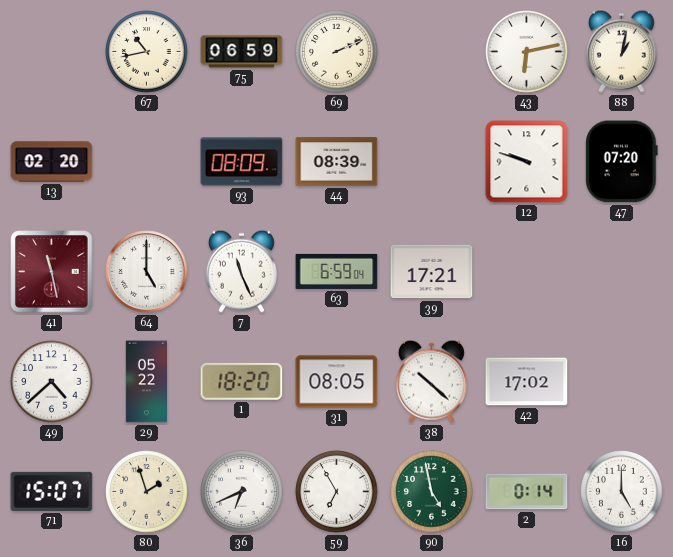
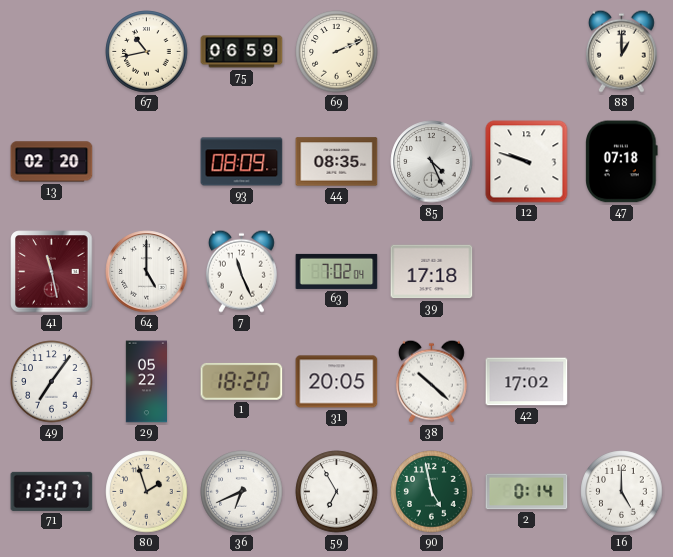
43: 6:13 -> none (527, 52)
88: 1:02 -> 1:00 (621, 51)
44: 08:39 -> 08:35 (337, 162)
85: none -> 4:26 (432, 162)
47: 07:20 -> 07:18 (622, 162)
63: 6:59 -> 7:02 (337, 271)
39: 17:21 -> 17:18 (432, 272)
49: 4:38 -> 7:06 (52, 382)
31: 08:05 -> 20:05 (337, 382)
71: 15:07 -> 13:07 (52, 491)
